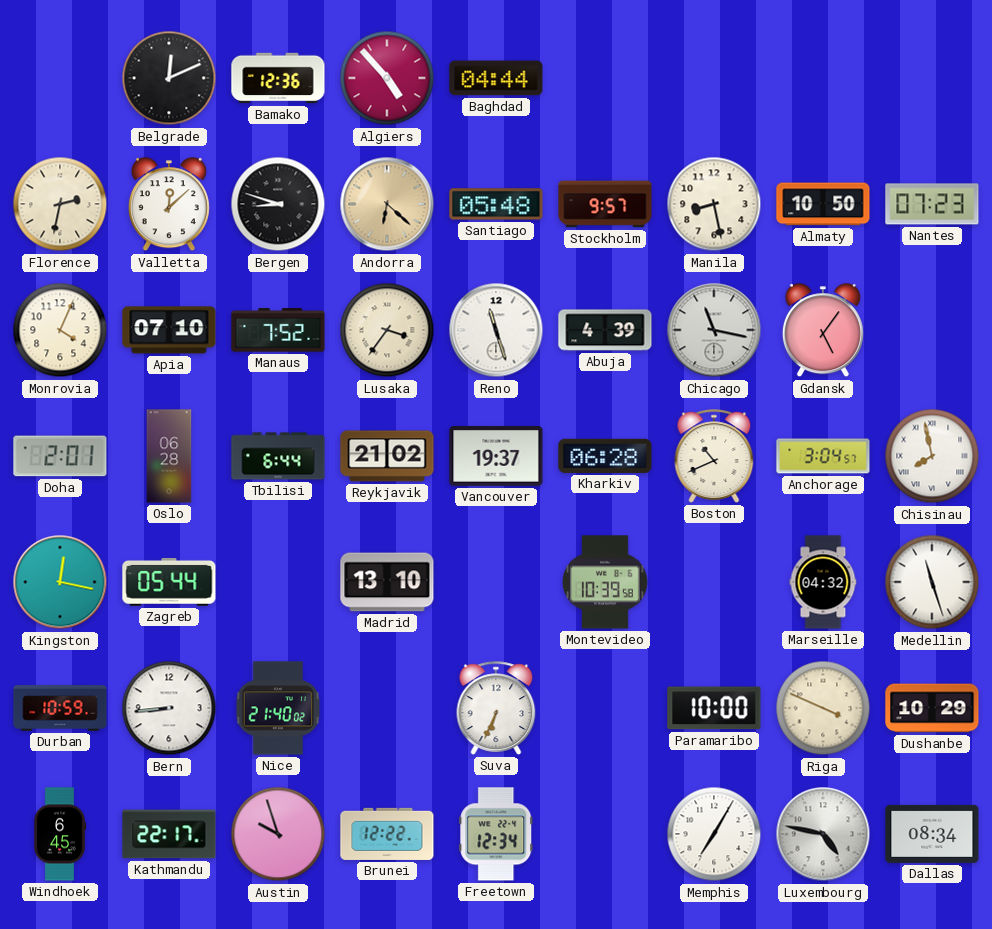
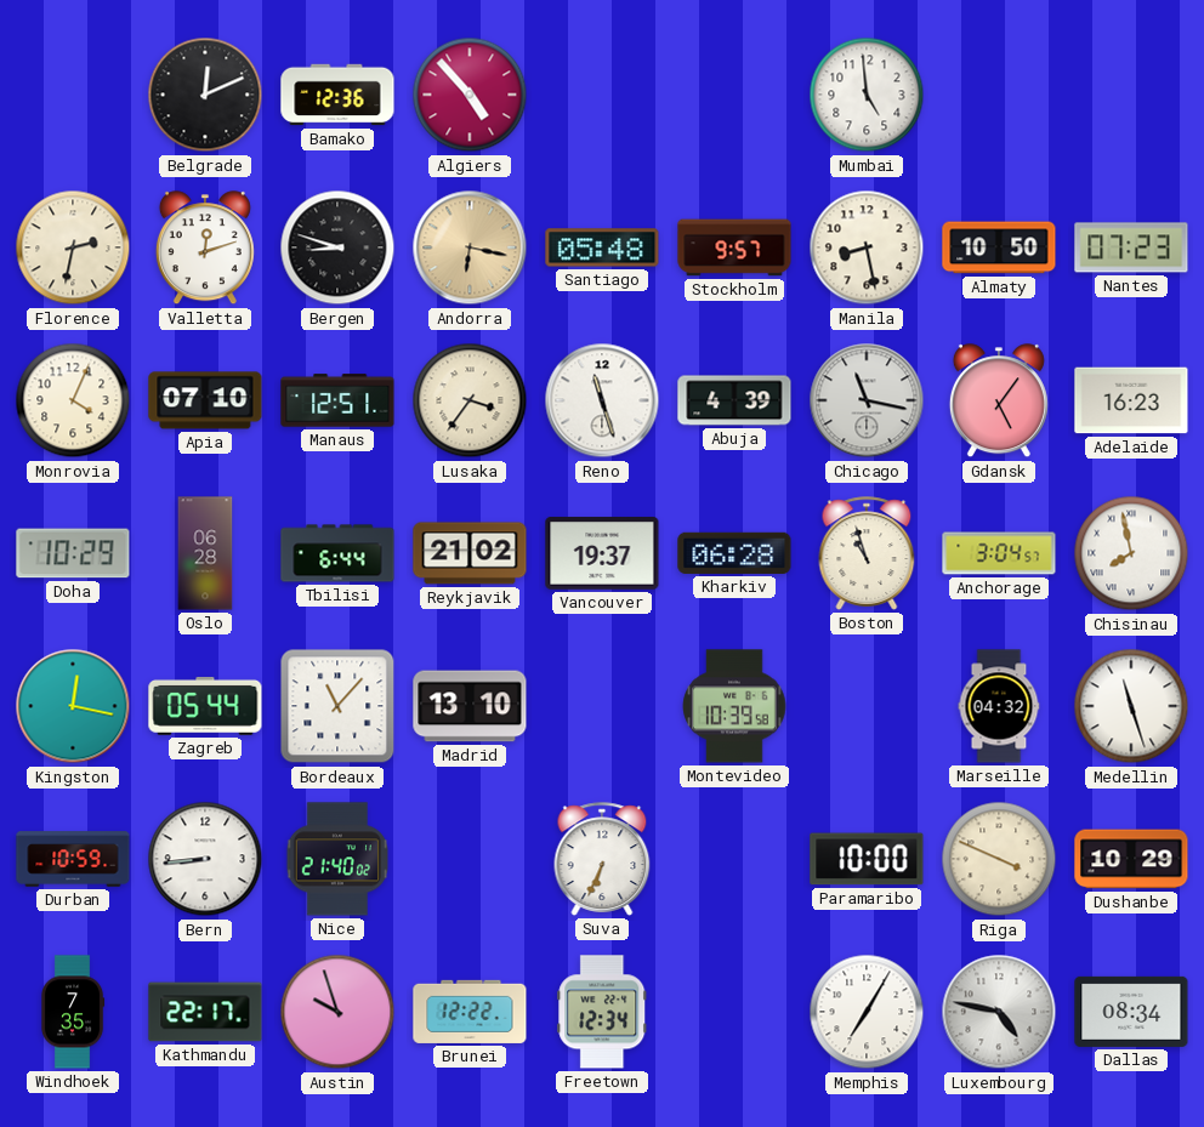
Baghdad: 04:44 -> none (496, 78)
Mumbai: none -> 4:59 (867, 95)
Valletta: 12:08 -> 12:12 (205, 249)
Andorra: 6:22 -> 6:17 (470, 247)
Manaus: 7:52 -> 12:51 (337, 400)
Adelaide: none -> 16:23 (1131, 400)
Doha: 2:01 -> 10:29 (73, 553)
Boston: 10:41 -> 10:57 (867, 553)
Bordeaux: none -> 11:07 (337, 706)
Windhoek: 6:45 -> 7:35 (73, 1012)
